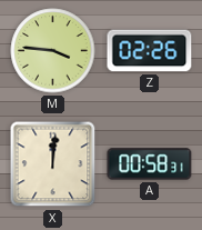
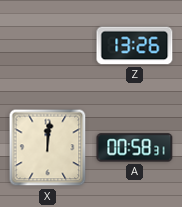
M: 3:46 -> none (53, 51)
Z: 02:26 -> 13:26 (135, 46)
